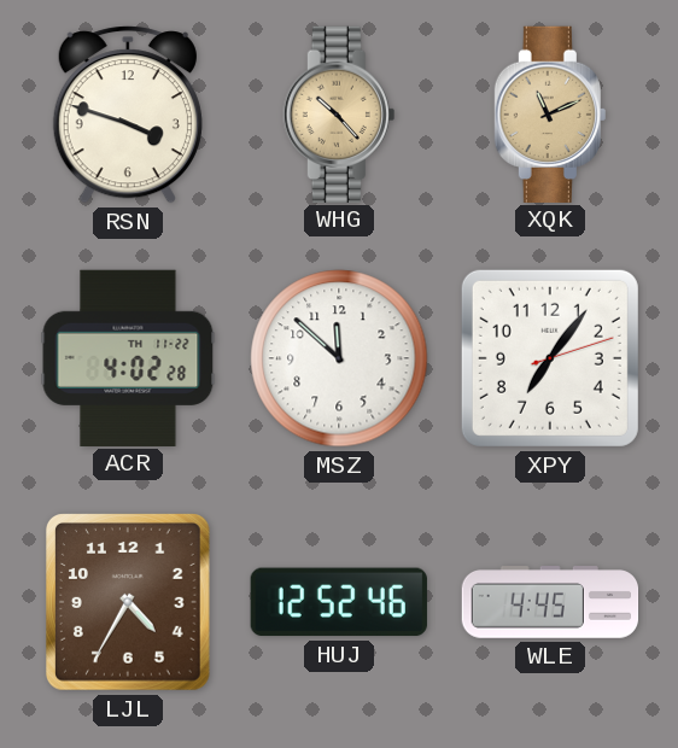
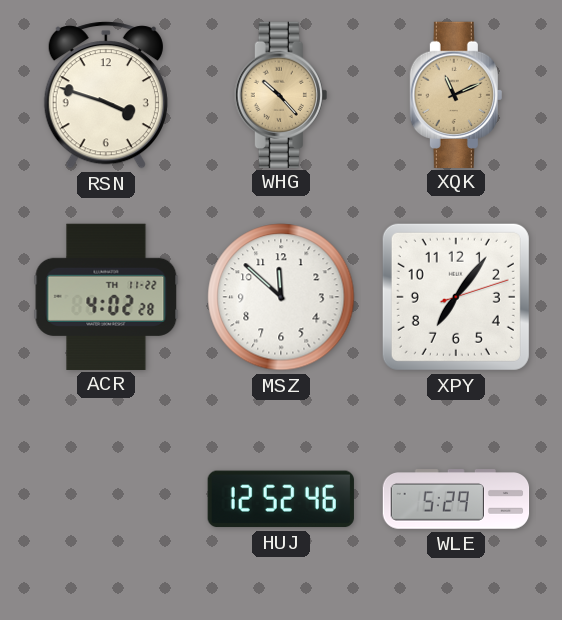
LJL: 4:35 -> none (128, 603)
WLE: 4:45 -> 5:29 (456, 499)
